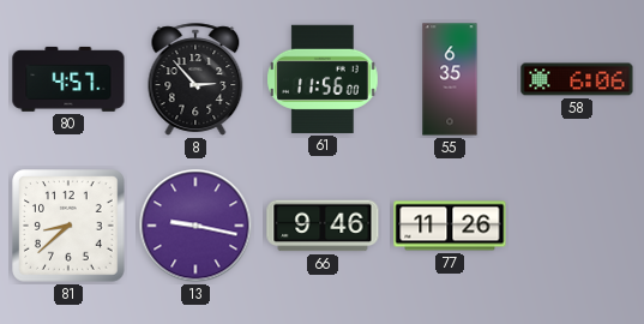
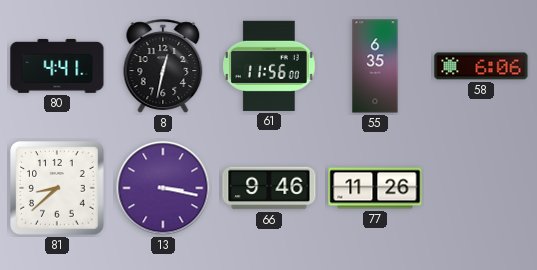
80: 4:57 -> 4:41 (57, 66)
8: 2:53 -> 12:32 (163, 66)
13: 9:17 -> 3:17 (163, 188)
